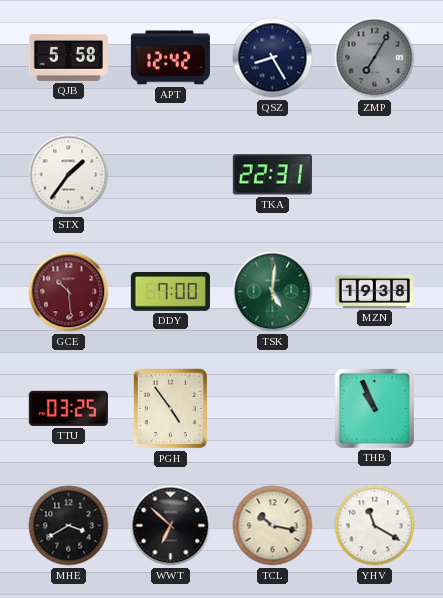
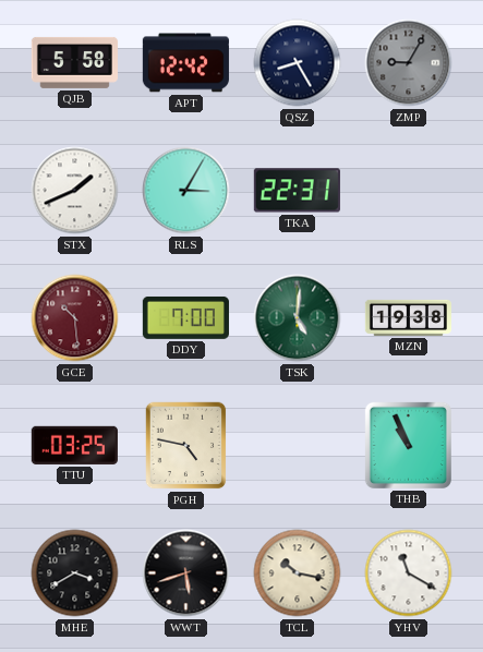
ZMP: 7:05 -> 9:05 (409, 63)
STX: 1:36 -> 1:41 (75, 191)
RLS: none -> 3:05 (186, 191)
PGH: 4:54 -> 4:47 (186, 446)
WWT: 6:52 -> 5:42 (186, 573)
